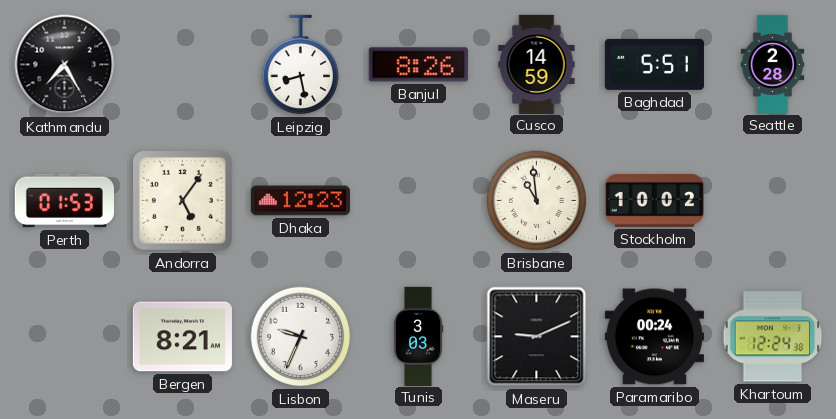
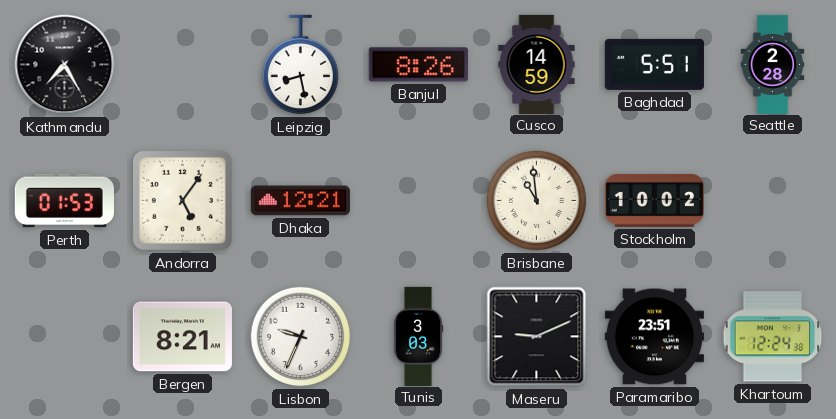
Dhaka: 12:23 -> 12:21 (300, 201)
Paramaribo: 00:24 -> 23:51 (654, 337)
